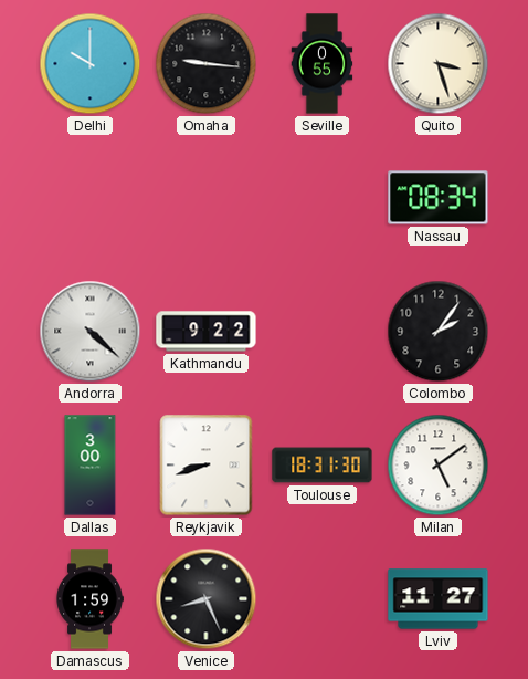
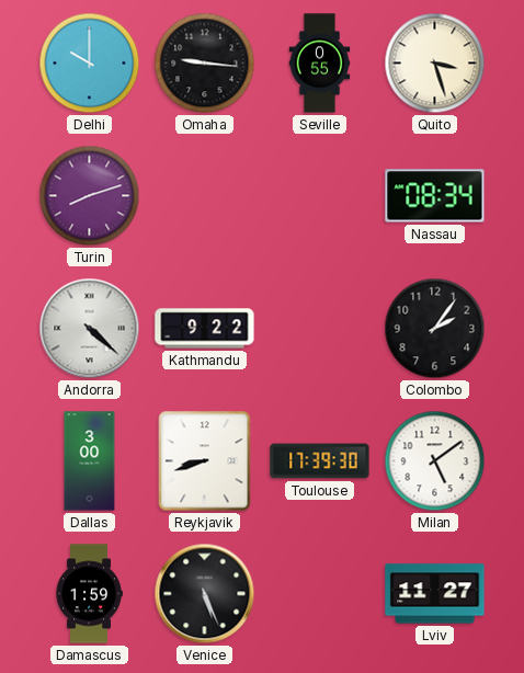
Turin: none -> 8:12 (90, 196)
Toulouse: 18:31 -> 17:39 (320, 461)
Venice: 8:26 -> 5:26 (205, 594)
